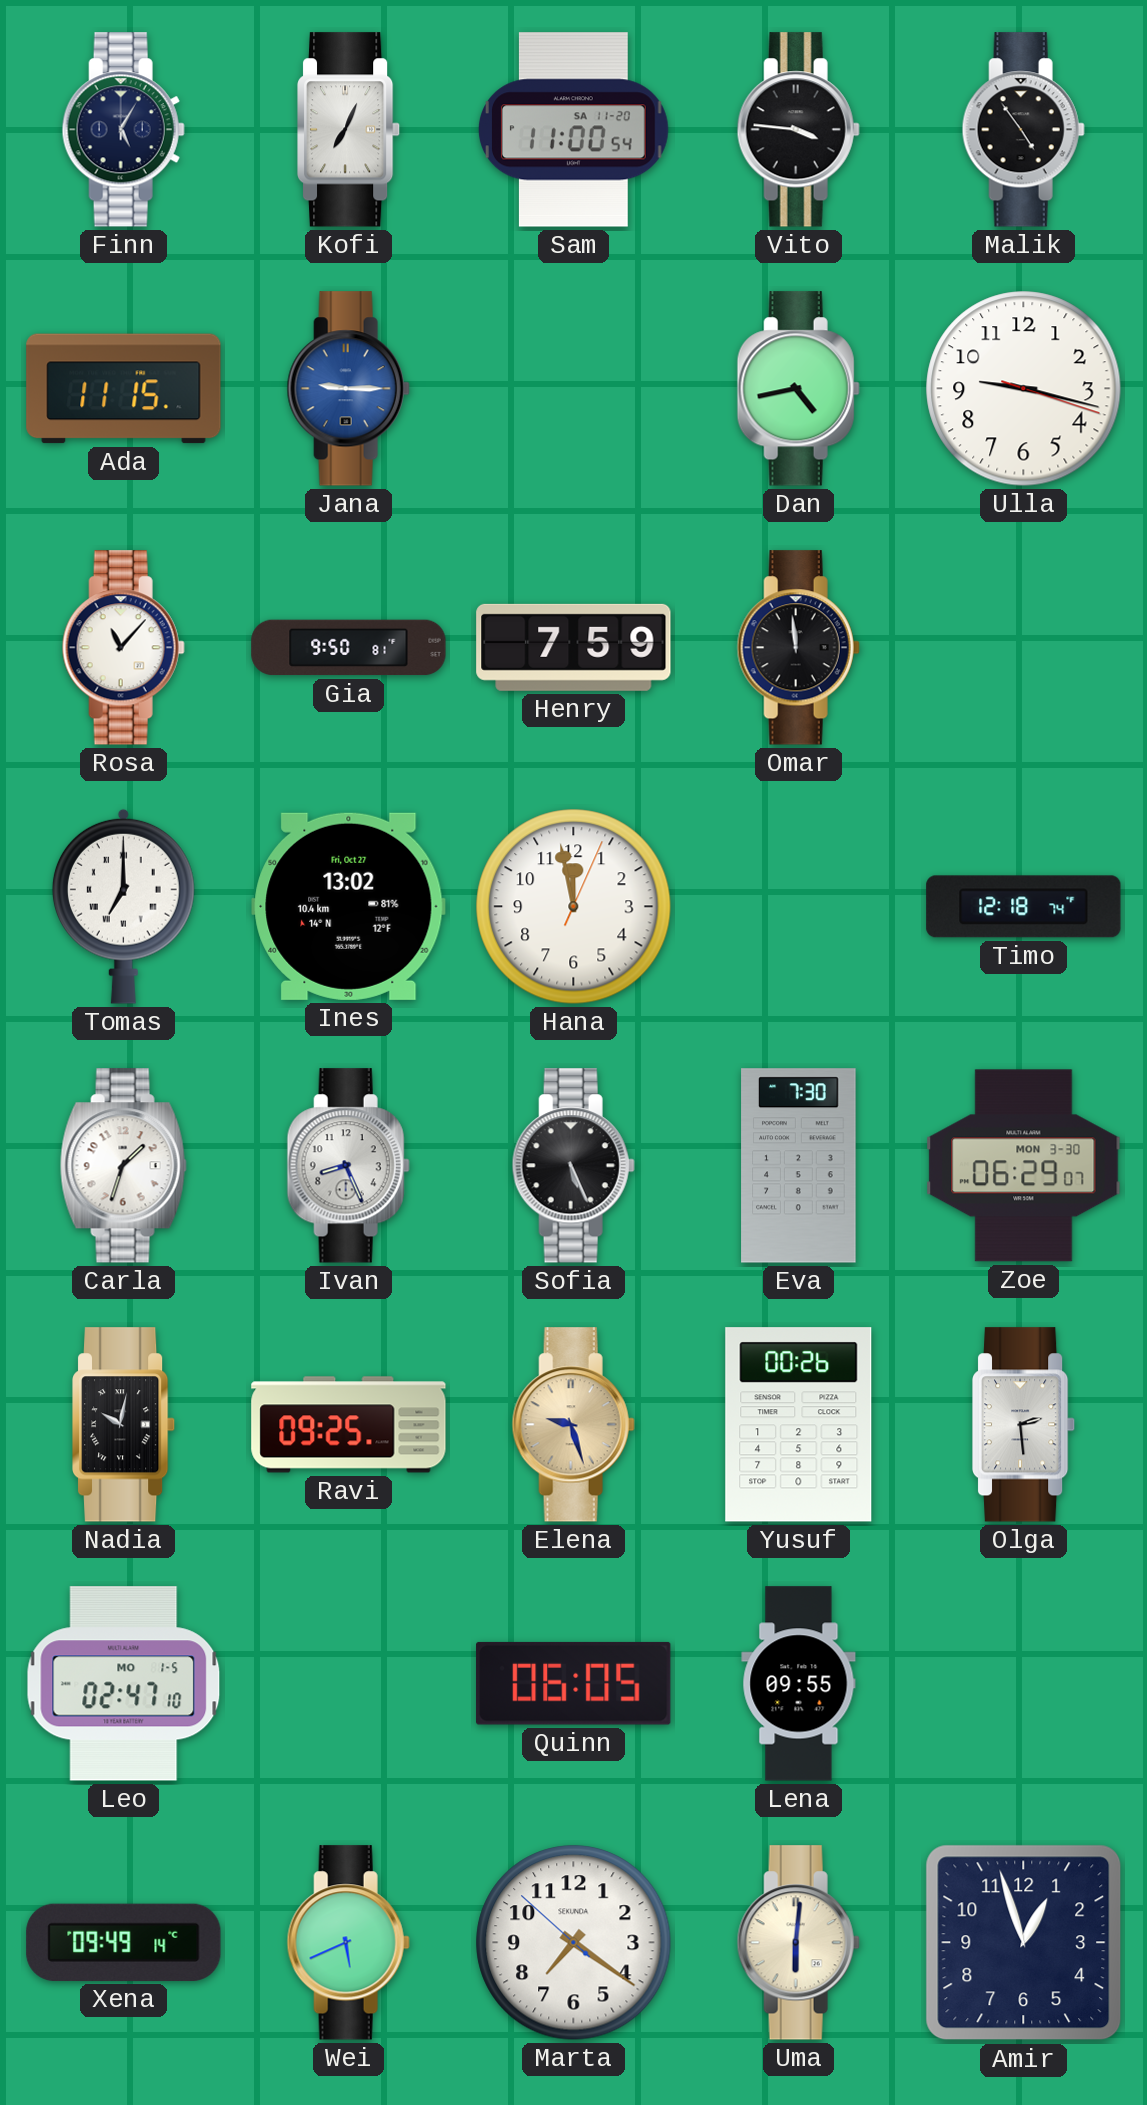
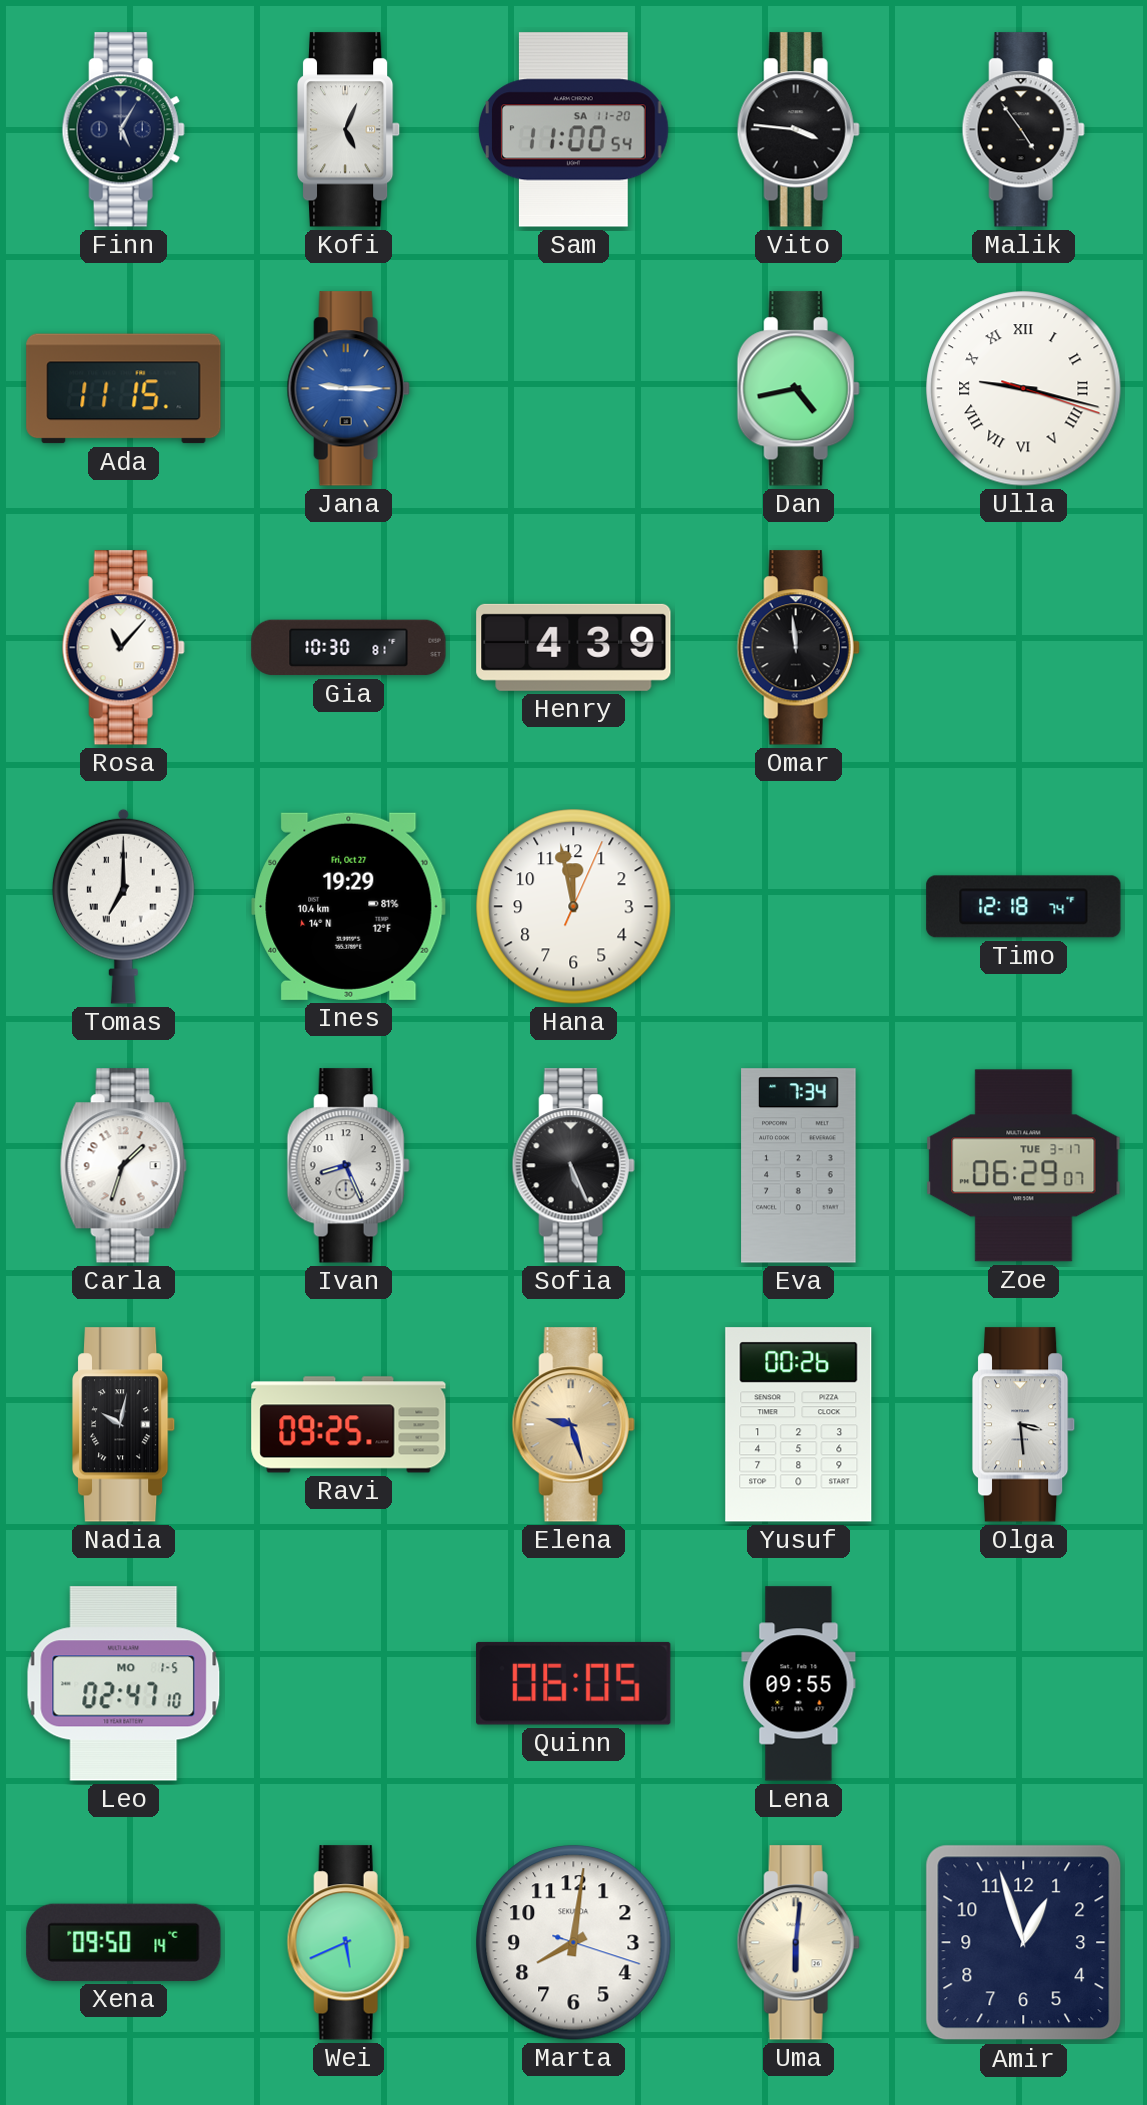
Kofi: 7:04 -> 5:04 (350, 130)
Ulla numerals: Arabic -> Roman (1024, 389)
Gia: 9:50 -> 10:30 (349, 648)
Henry: 7:59 -> 4:39 (574, 647)
Ines: 13:02 -> 19:29 (349, 906)
Eva: 7:30 -> 7:34 (799, 1166)
Zoe date: MON 3-30 -> TUE 3-17 (1024, 1166)
Olga: 2:29 -> 3:29 (1025, 1425)
Xena: 09:49 -> 09:50 (124, 1942)
Marta: 7:20 -> 8:01 (574, 1943)
